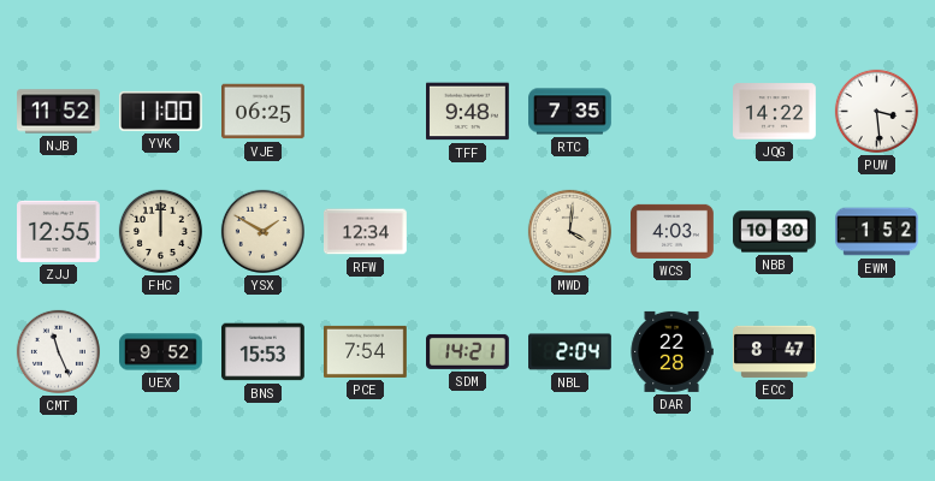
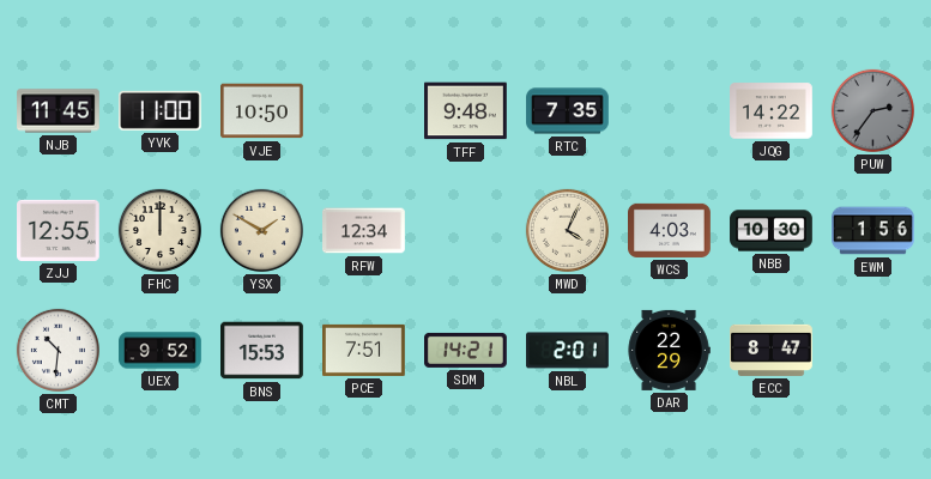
NJB: 11:52 -> 11:45 (59, 111)
VJE: 06:25 -> 10:50 (262, 111)
PUW: 3:29 -> 2:36 (872, 110)
PUW dial: white -> grey (872, 110)
MWD: 4:01 -> 4:04 (567, 230)
EWM: 1:52 -> 1:56 (873, 231)
CMT: 11:26 -> 10:31 (58, 350)
PCE: 7:54 -> 7:51 (364, 350)
NBL: 2:04 -> 2:01 (568, 351)
DAR: 22:28 -> 22:29 (669, 350)
